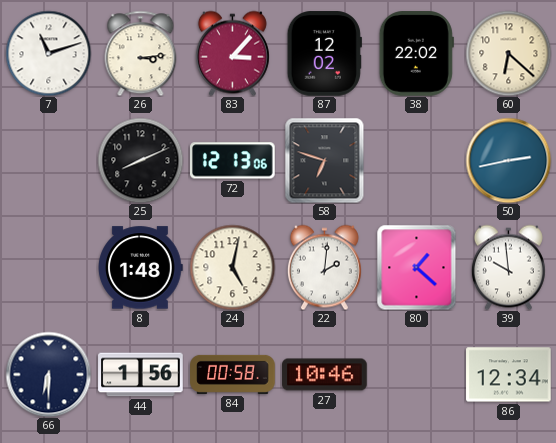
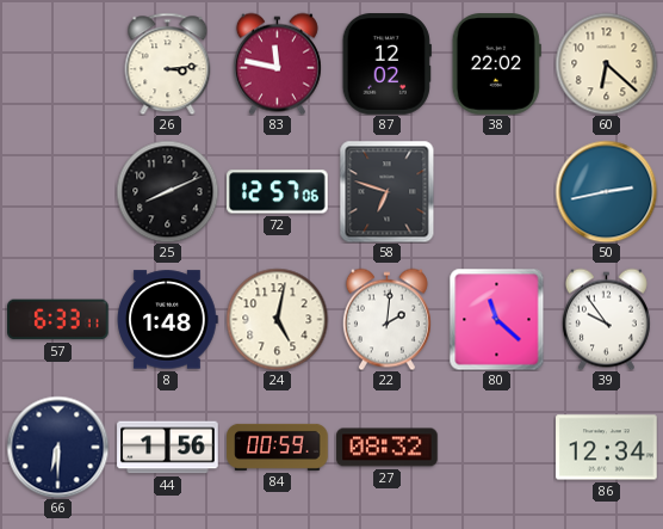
7: 11:12 -> none (48, 53)
83: 3:07 -> 11:47 (277, 63)
72: 12:13 -> 12:57 (278, 192)
57: none -> 6:33 (58, 320)
80: 1:22 -> 11:22 (497, 319)
39: 9:59 -> 9:54 (606, 319)
84: 00:58 -> 00:59 (278, 447)
27: 10:46 -> 08:32 (388, 448)
